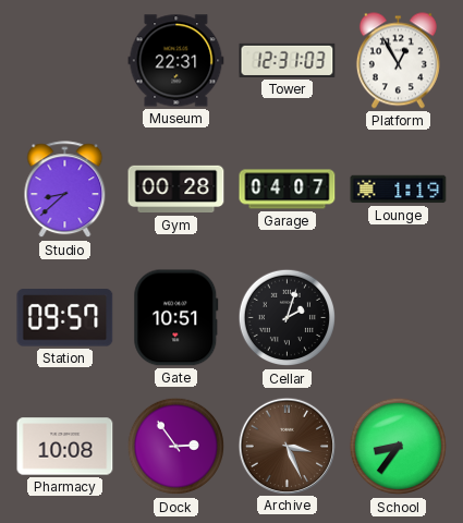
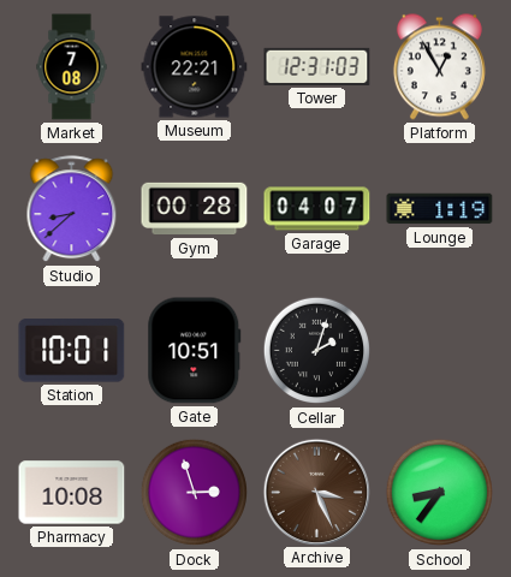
Market: none -> 7:08 (72, 67)
Museum: 22:31 -> 22:21 (195, 67)
Station: 09:57 -> 10:01 (72, 351)
Dock: 2:54 -> 2:57 (195, 493)
